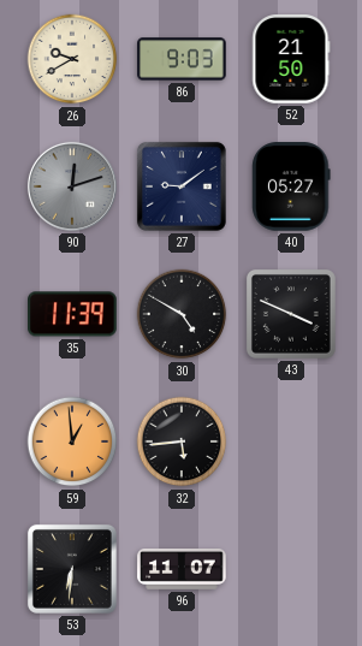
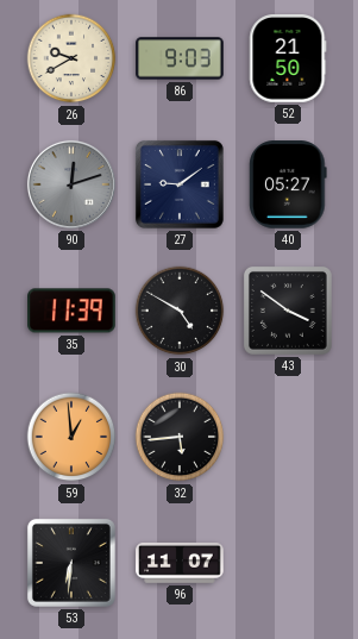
43: 3:49 -> 3:51 (288, 311)
